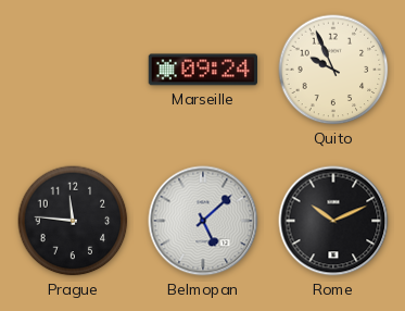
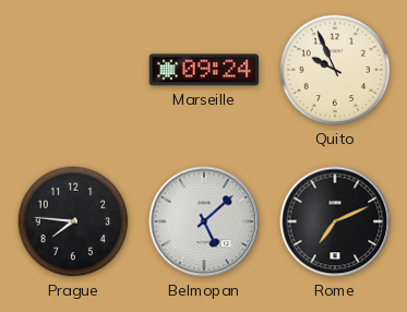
Prague: 11:46 -> 7:46 (73, 221)
Rome: 10:11 -> 7:11 (335, 221)
